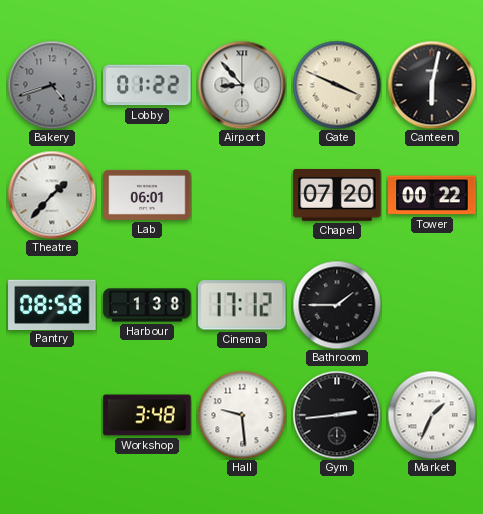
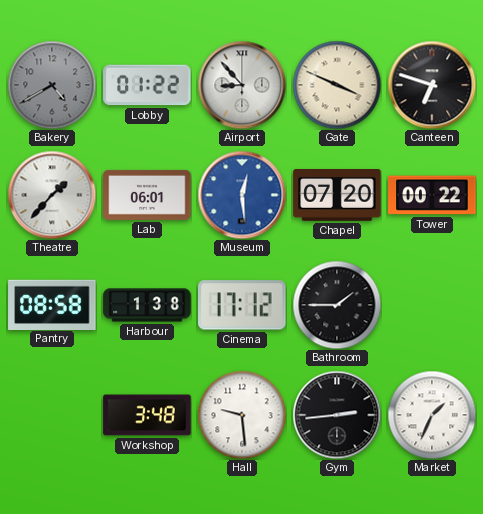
Bakery: 4:42 -> 4:40 (52, 85)
Canteen: 6:02 -> 6:48 (432, 85)
Museum: none -> 12:29 (242, 195)
